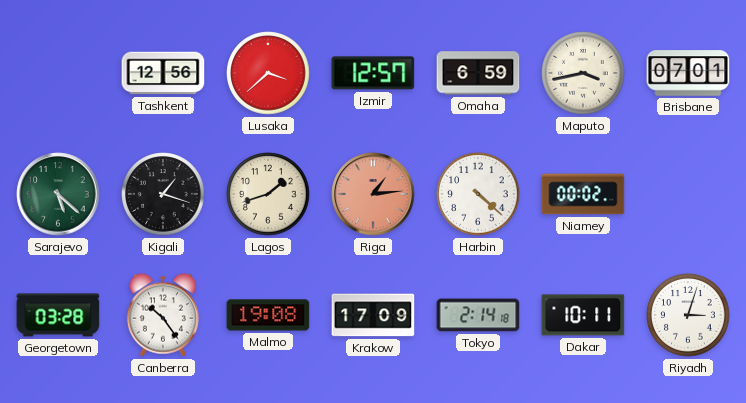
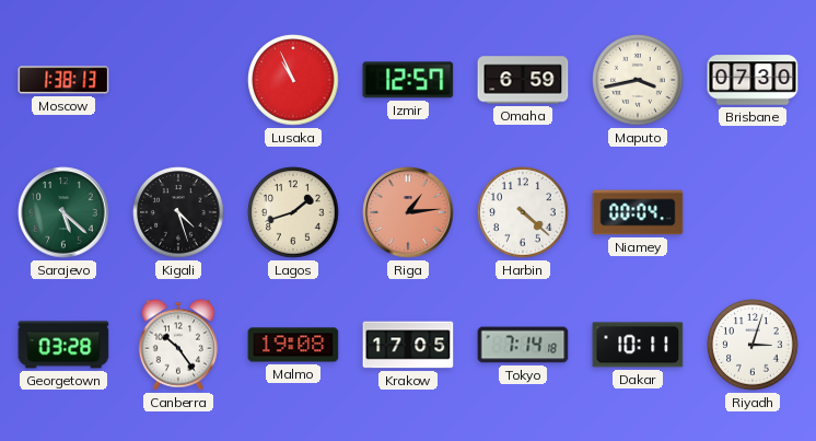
Moscow: none -> 1:38 (63, 80)
Tashkent: 12:56 -> none (163, 73)
Lusaka: 3:38 -> 10:56 (293, 80)
Brisbane: 07:01 -> 07:30 (753, 80)
Kigali: 1:18 -> 4:27 (178, 212)
Niamey: 00:02 -> 00:04 (638, 212)
Krakow: 17:09 -> 17:05 (408, 345)
Tokyo: 2:14 -> 7:14 (523, 345)
